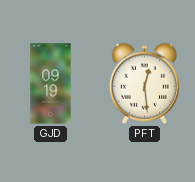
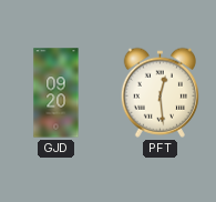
GJD: 09:19 -> 09:20 (56, 93)
